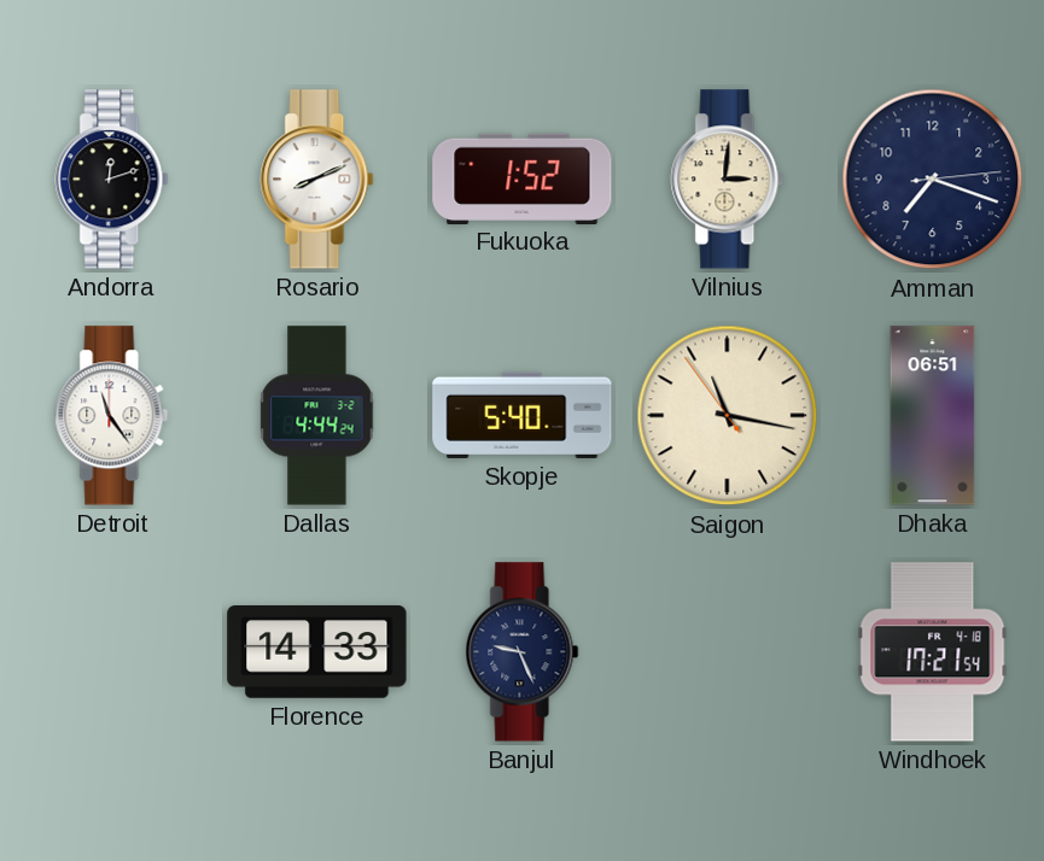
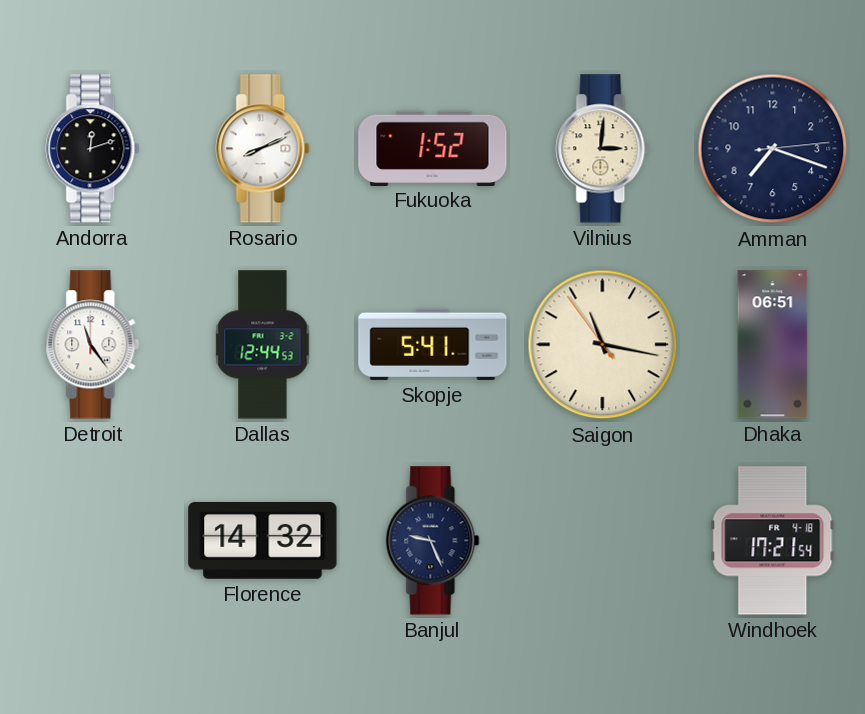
Dallas: 4:44 -> 12:44 (263, 345)
Skopje: 5:40 -> 5:41 (433, 344)
Florence: 14:33 -> 14:32 (263, 541)
